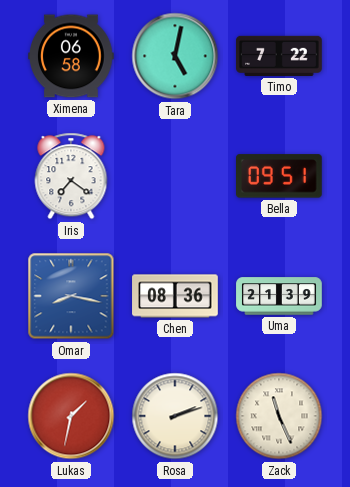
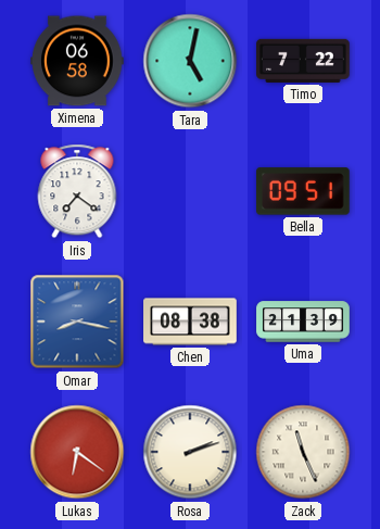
Chen: 08:36 -> 08:38 (190, 322)
Lukas: 1:32 -> 6:21 (77, 452)
